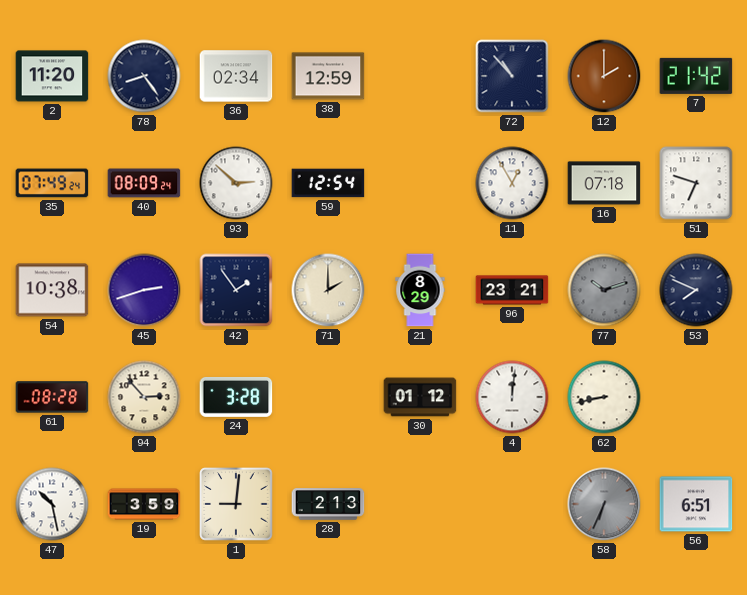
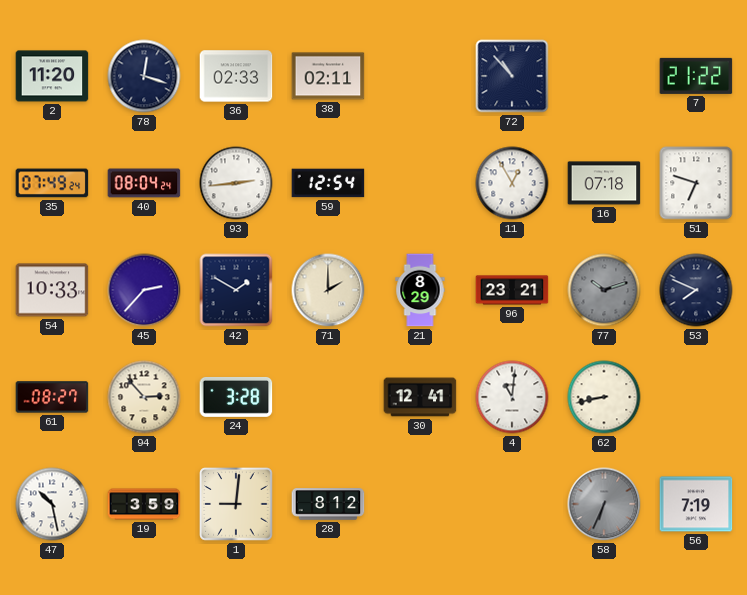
78: 8:24 -> 12:18 (144, 76)
36: 02:34 -> 02:33 (236, 76)
38: 12:59 -> 02:11 (328, 76)
12: 2:00 -> none (604, 76)
7: 21:42 -> 21:22 (696, 76)
40: 08:09 -> 08:04 (144, 183)
93: 2:52 -> 2:44 (236, 183)
54: 10:38 -> 10:33 (52, 290)
45: 2:42 -> 2:37 (144, 290)
42: 1:54 -> 1:50 (236, 290)
61: 08:28 -> 08:27 (52, 397)
30: 01:12 -> 12:41 (420, 397)
4: 12:01 -> 11:01 (512, 397)
28: 2:13 -> 8:12 (328, 504)
56: 6:51 -> 7:19 (696, 504)
